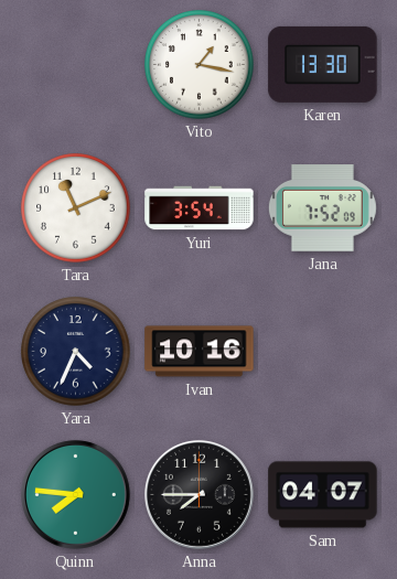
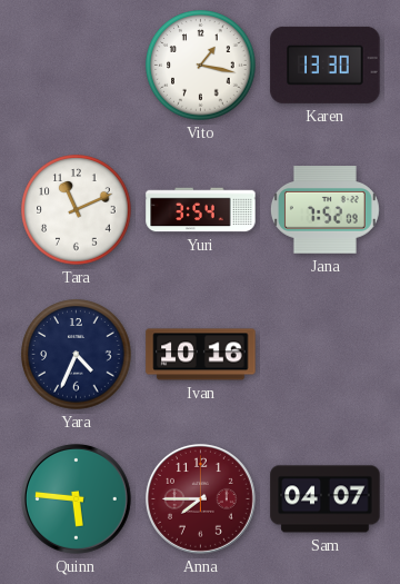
Quinn: 7:46 -> 5:46 (76, 498)
Anna dial: black -> burgundy (200, 498)
